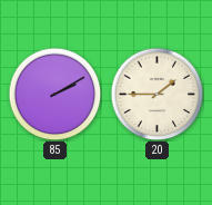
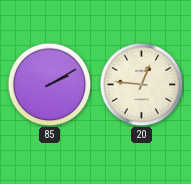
20: 1:45 -> 12:46 (141, 84)
